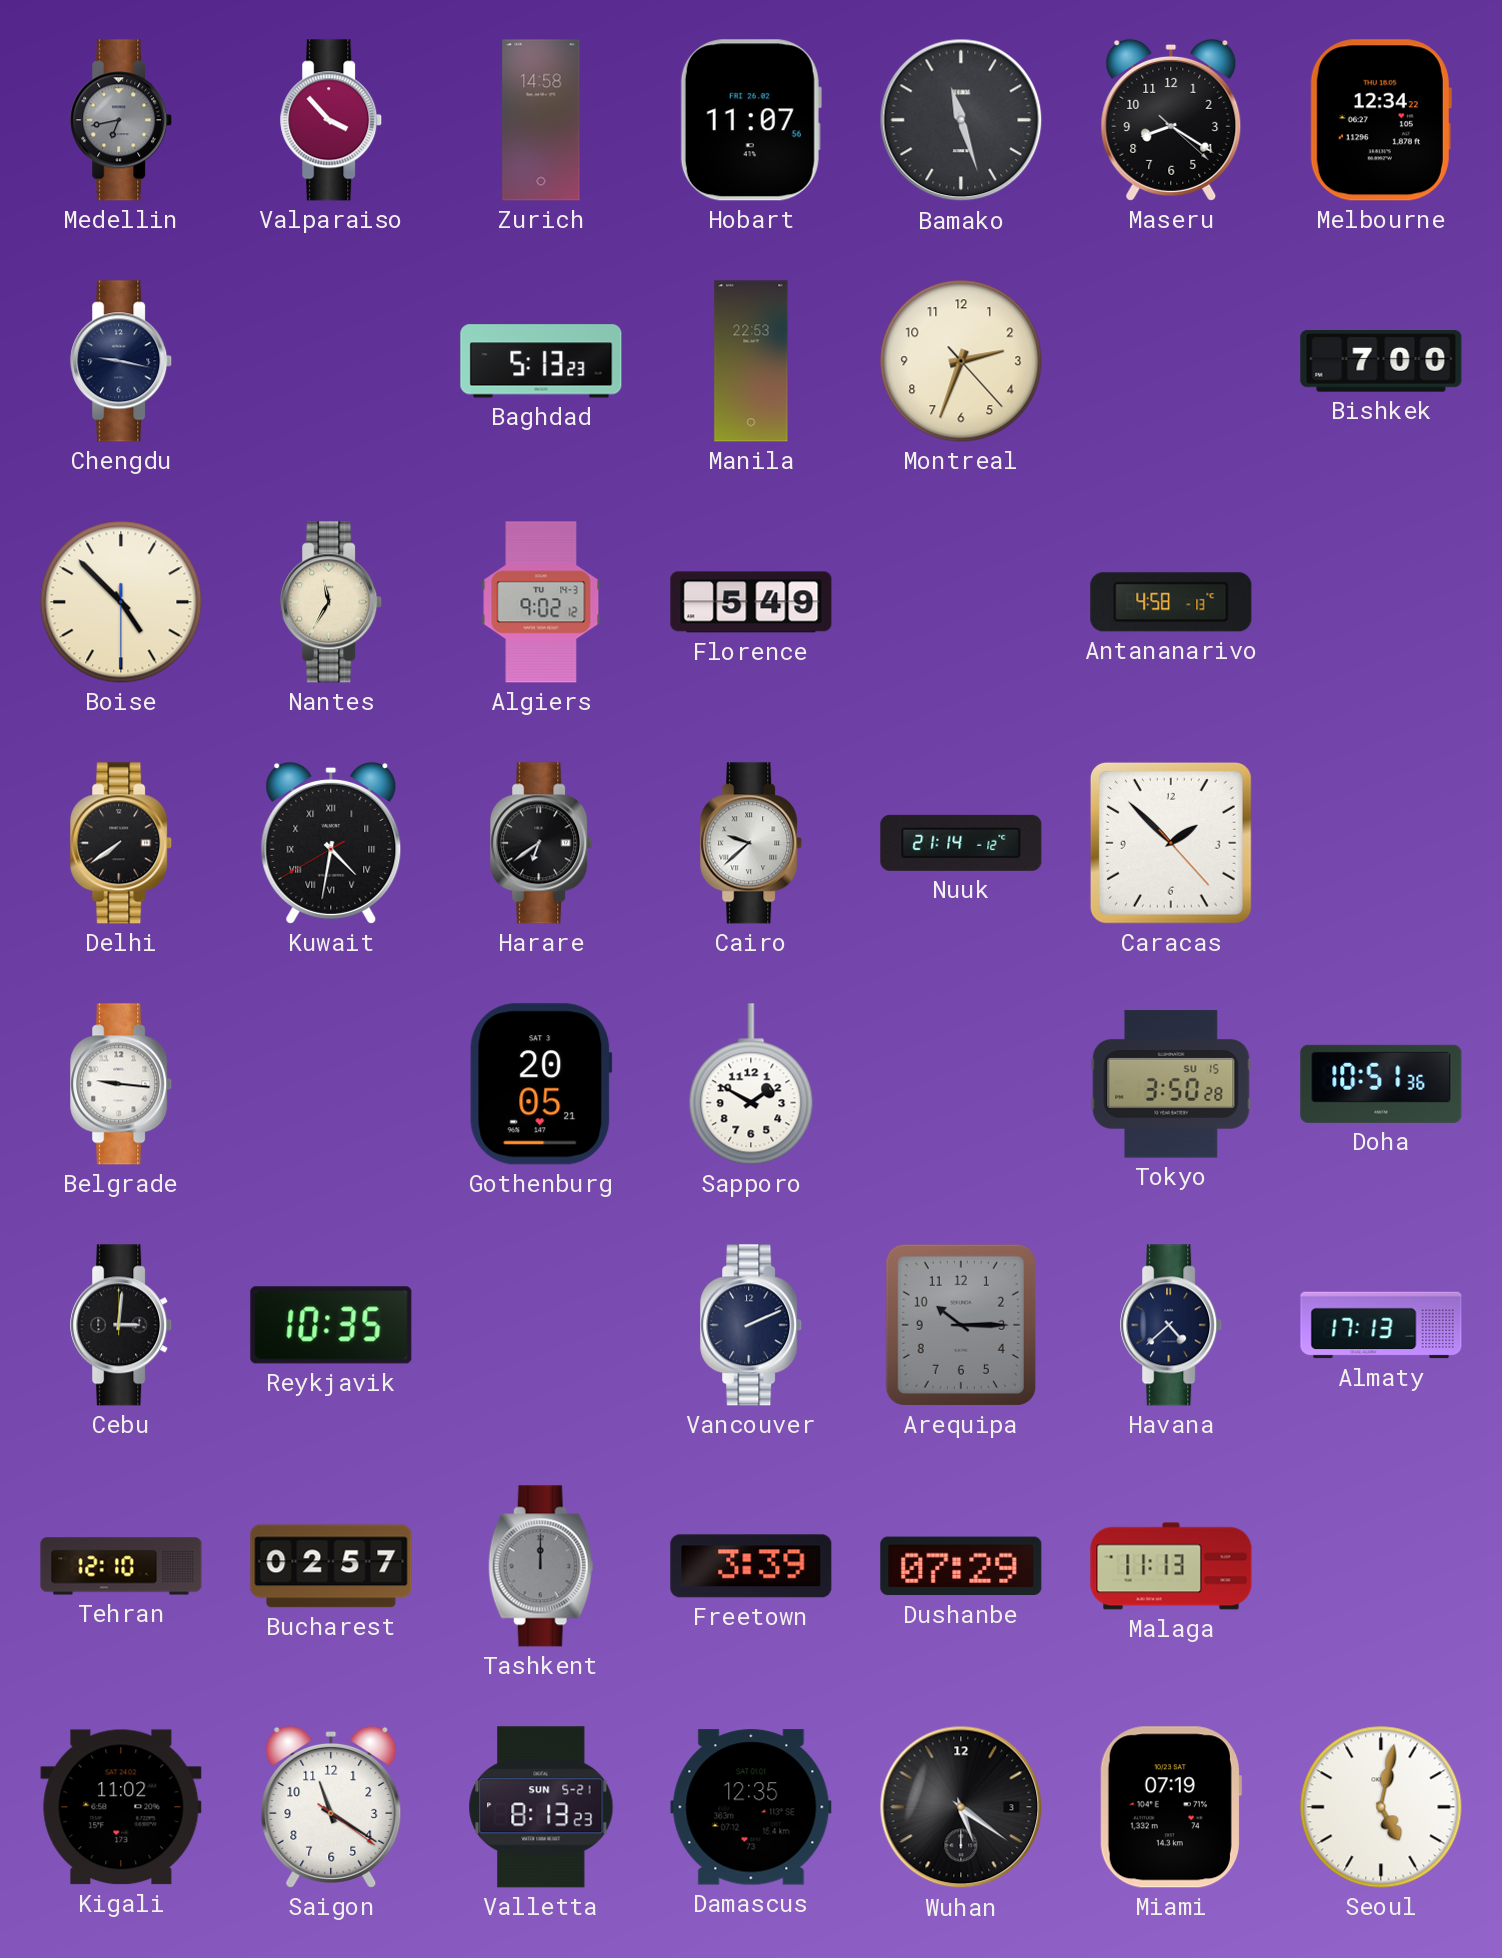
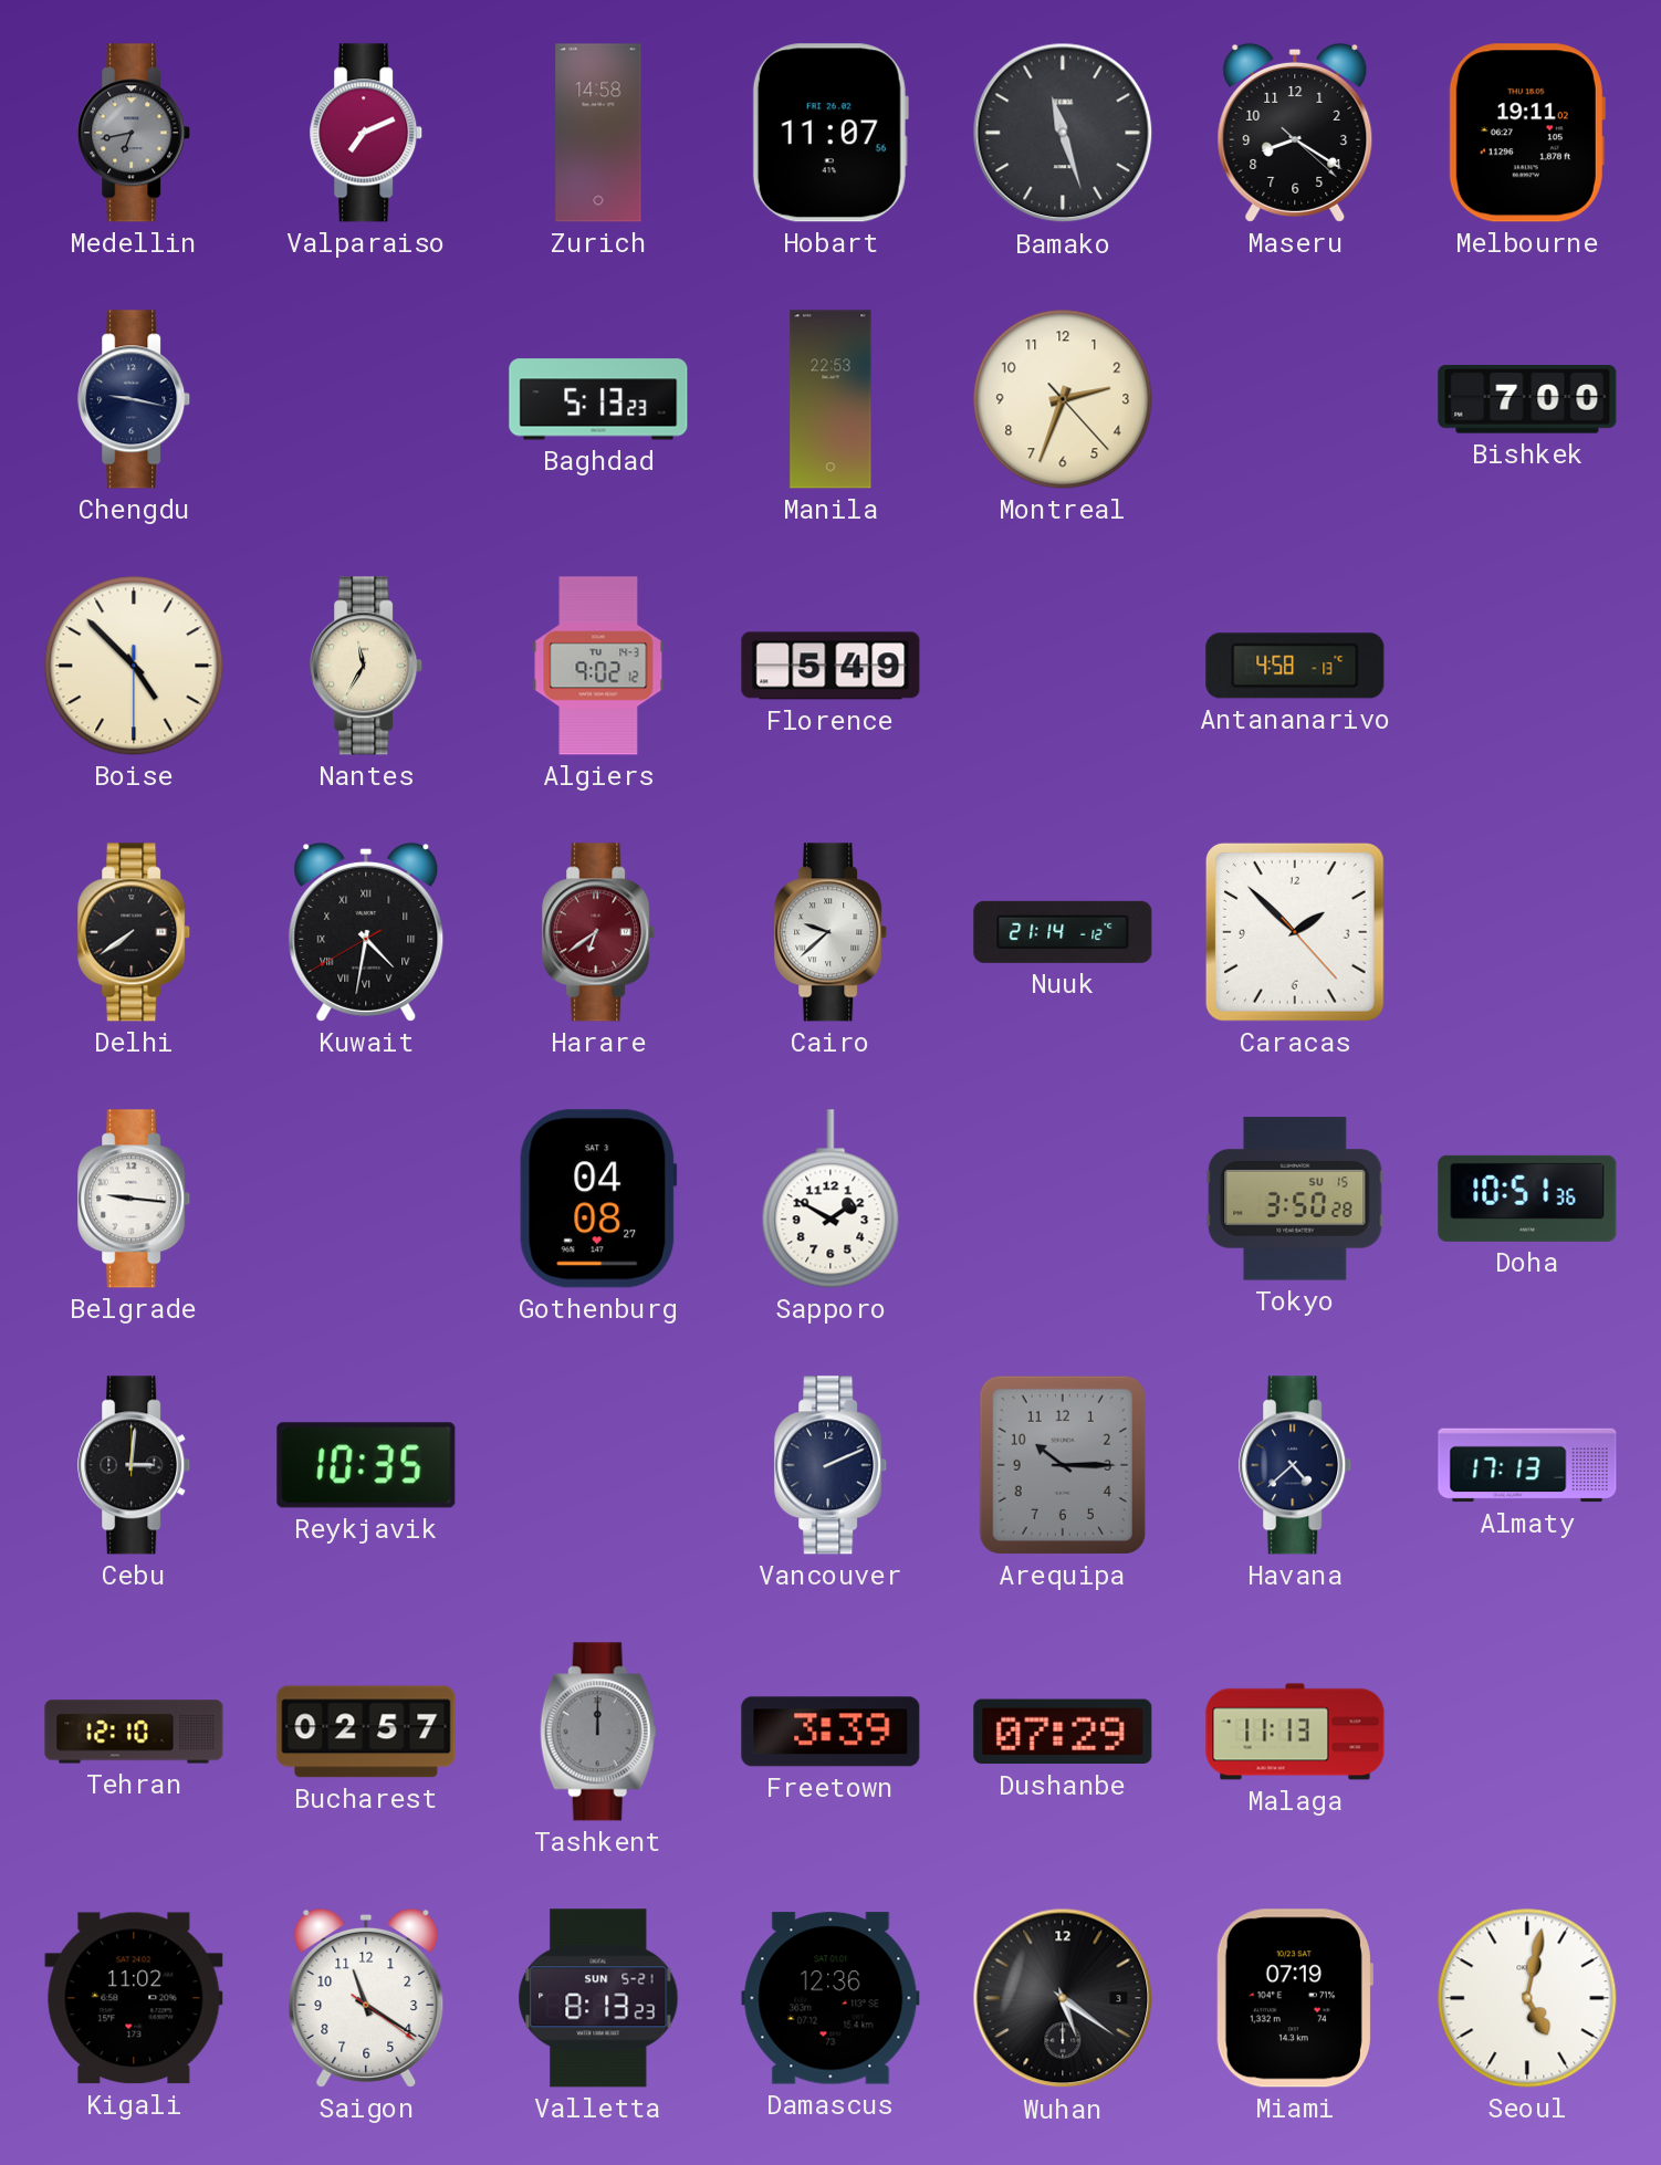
Valparaiso: 3:53 -> 7:11 (367, 133)
Melbourne: 12:34 -> 19:11 (1527, 133)
Harare dial: black -> burgundy (599, 932)
Gothenburg: 20:05 -> 04:08 (598, 1199)
Damascus: 12:35 -> 12:36 (830, 1998)
